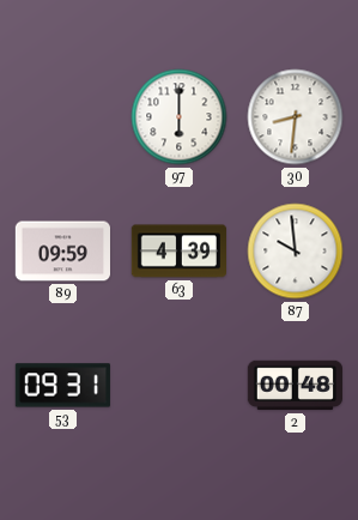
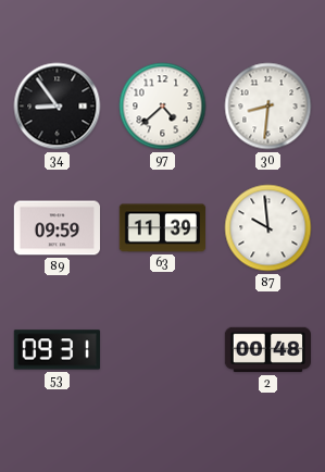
34: none -> 8:54 (58, 107)
97: 6:00 -> 4:38 (163, 107)
63: 4:39 -> 11:39 (162, 228)
